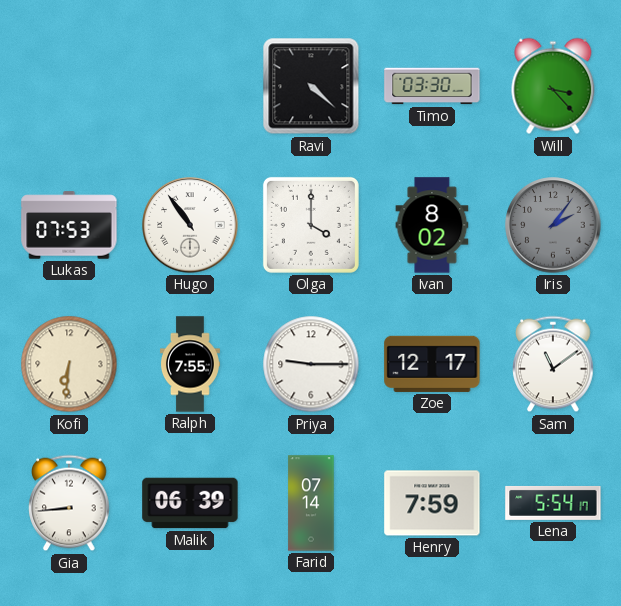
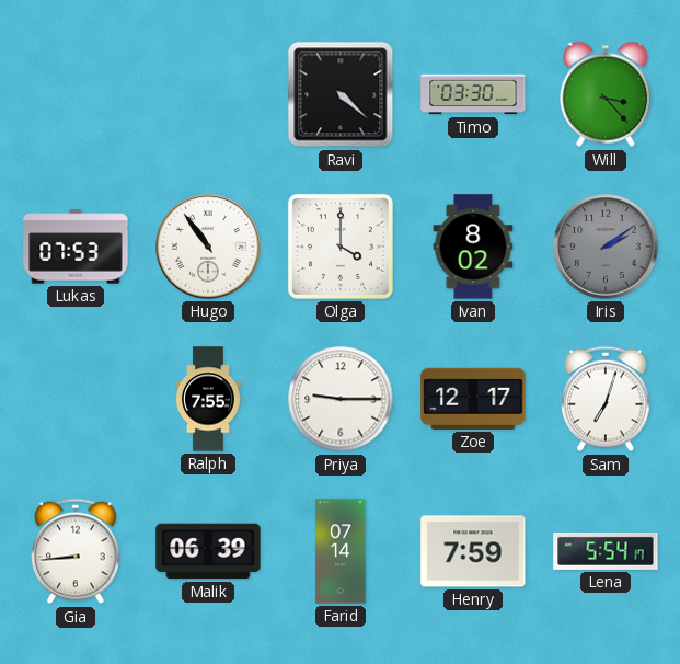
Iris: 2:06 -> 2:09 (606, 247)
Kofi: 6:31 -> none (69, 364)
Sam: 11:09 -> 7:03 (606, 399)
